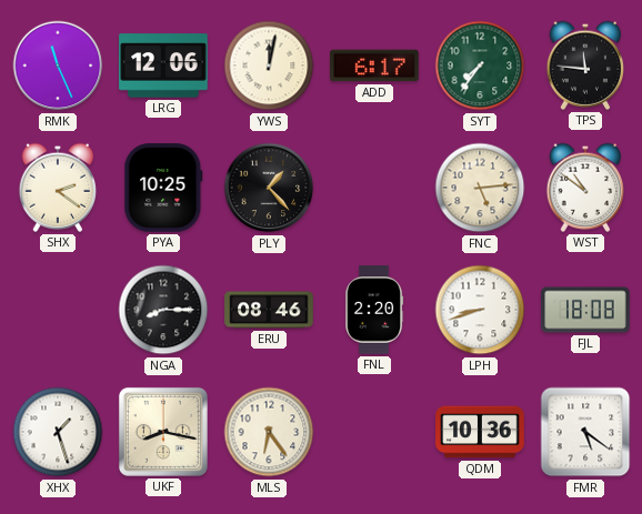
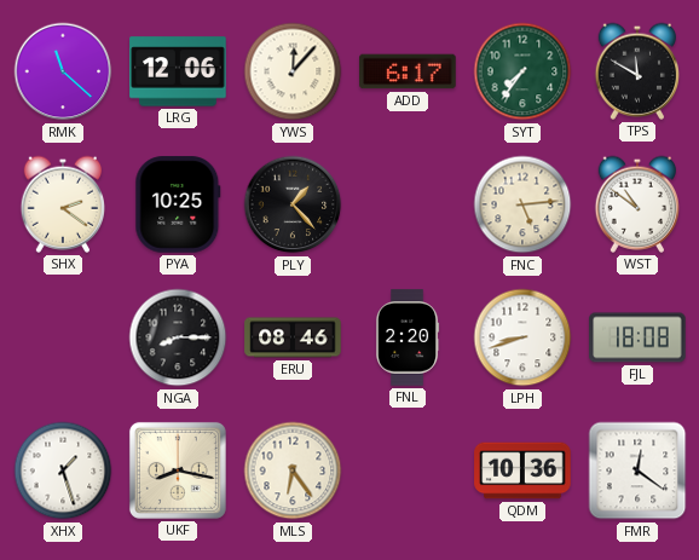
RMK: 11:26 -> 11:22 (63, 71)
YWS: 12:02 -> 12:07 (293, 71)
TPS: 11:46 -> 11:50 (636, 71)
FMR: 5:21 -> 12:21 (637, 470)
